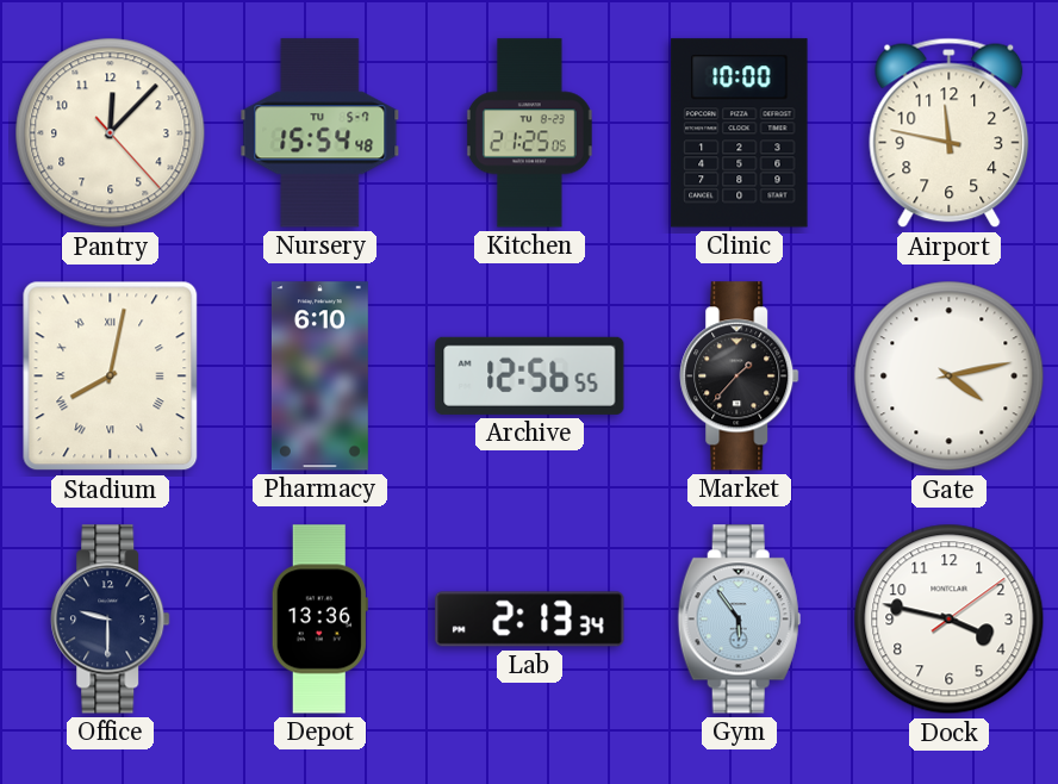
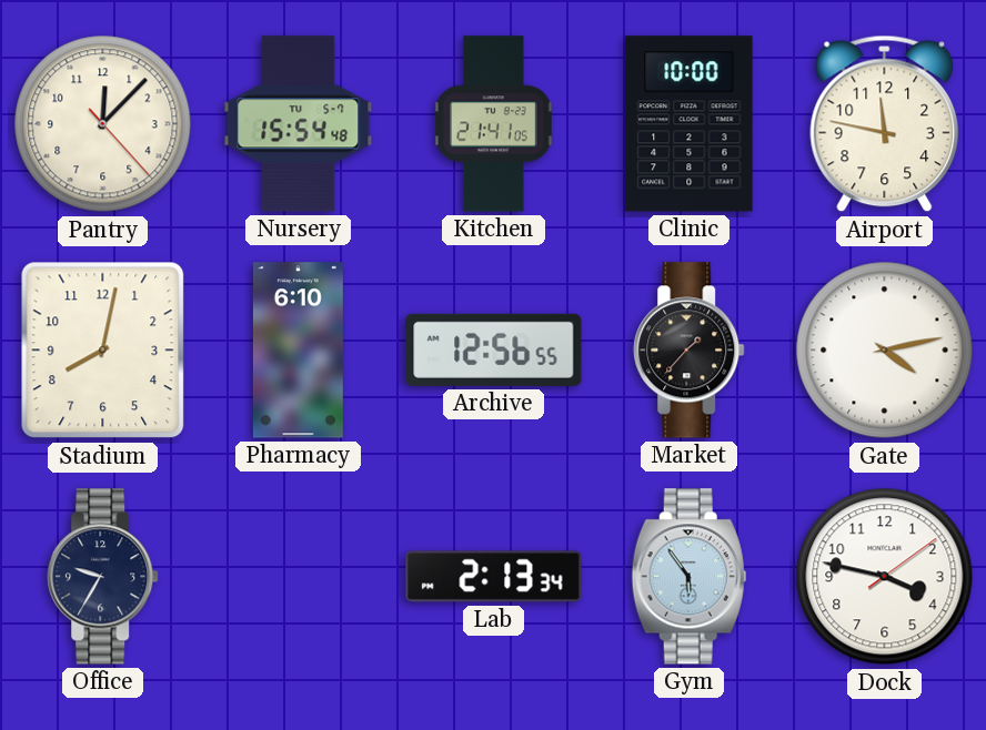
Kitchen: 21:25 -> 21:41 (493, 124)
Stadium numerals: Roman -> Arabic (103, 351)
Office: 9:30 -> 9:35 (103, 577)
Depot: 13:36 -> none (319, 620)
